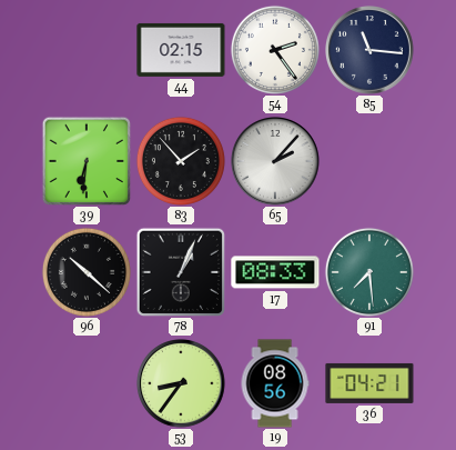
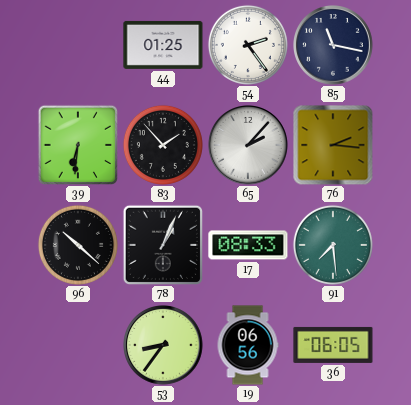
44: 02:15 -> 01:25 (163, 45)
85: 11:16 -> 11:17 (334, 46)
76: none -> 2:16 (333, 145)
19: 08:56 -> 06:56 (248, 345)
36: 04:21 -> 06:05 (333, 345)
